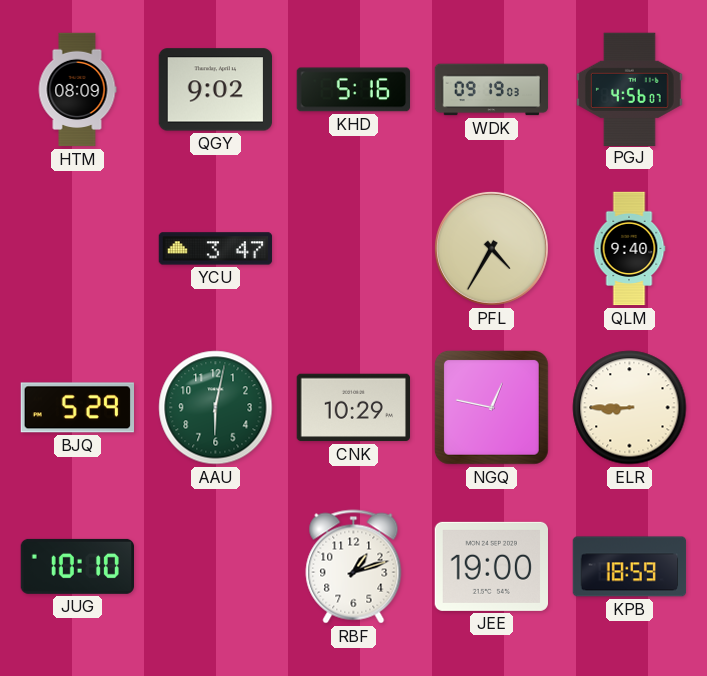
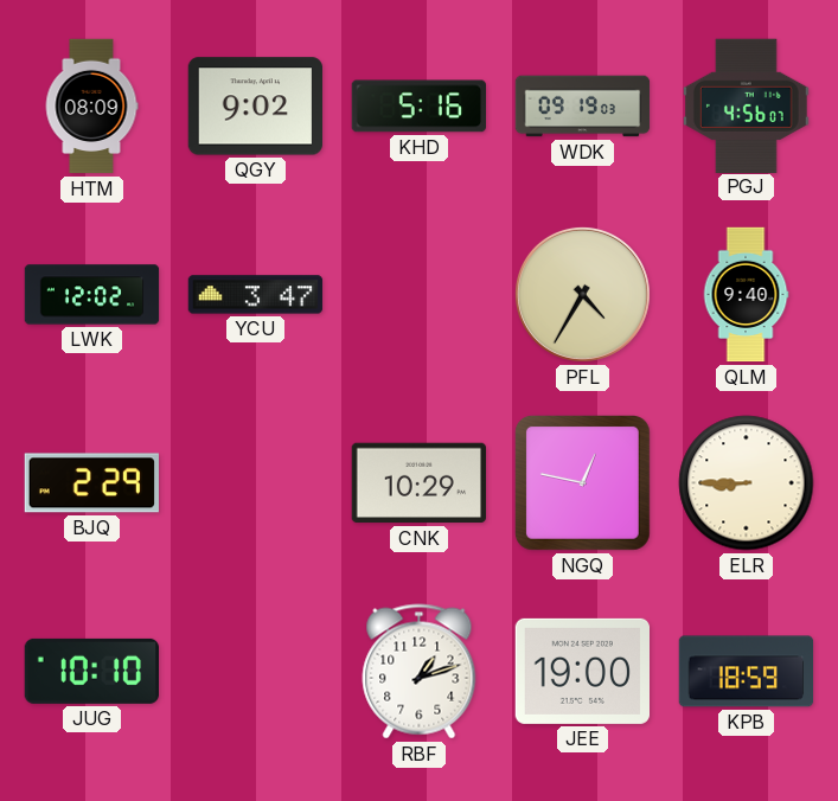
LWK: none -> 12:02 (92, 295)
BJQ: 5:29 -> 2:29 (91, 483)
AAU: 6:02 -> none (216, 408)
